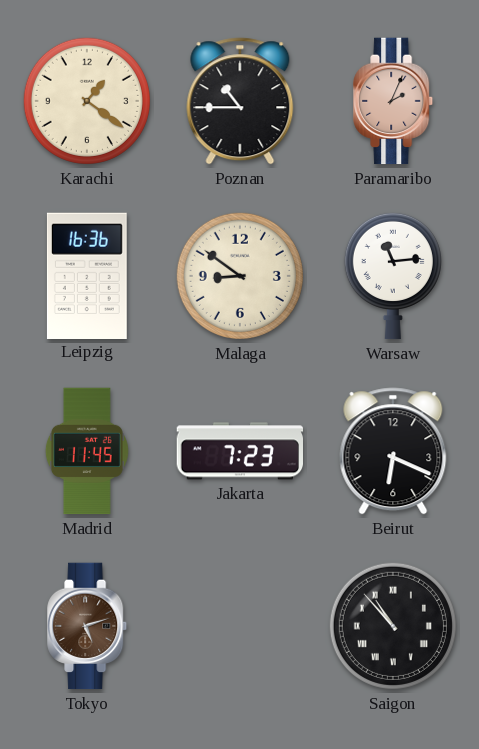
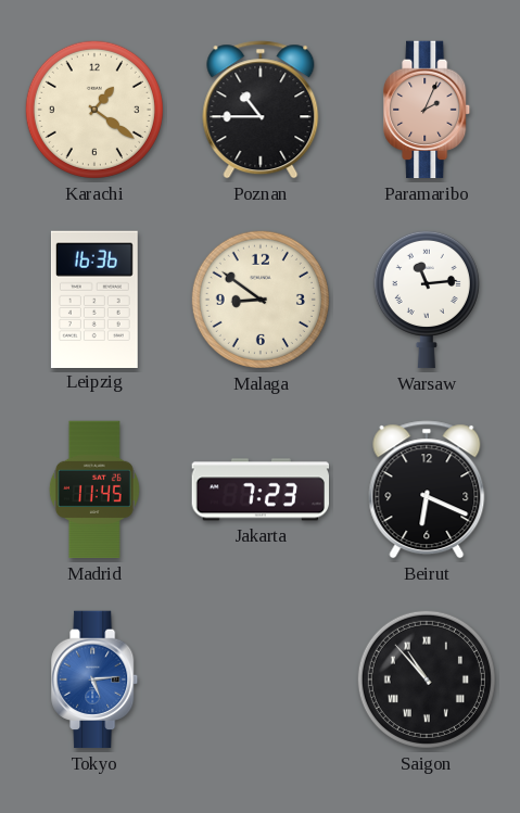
Tokyo: 5:12 -> 5:14 (96, 679)
Tokyo dial: brown -> blue (96, 679)
